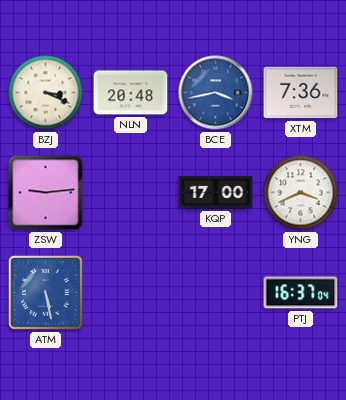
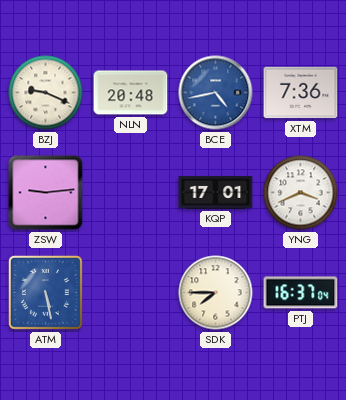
BZJ: 3:19 -> 9:19 (46, 93)
BCE: 3:43 -> 4:43 (216, 93)
KQP: 17:00 -> 17:01 (216, 192)
SDK: none -> 7:45 (216, 293)
